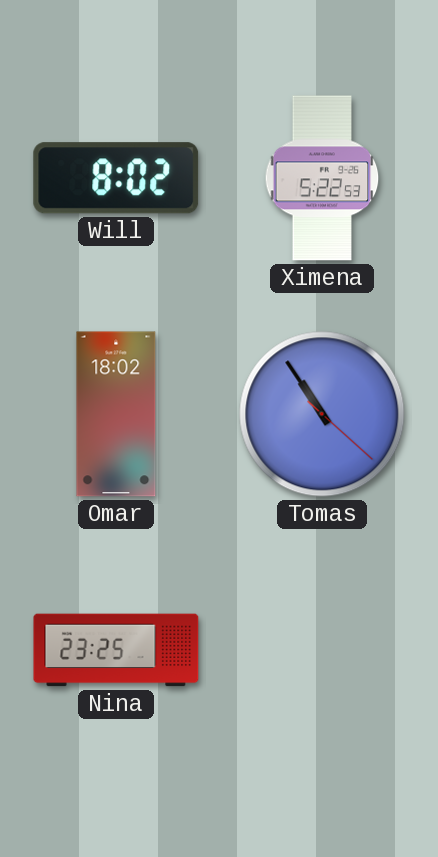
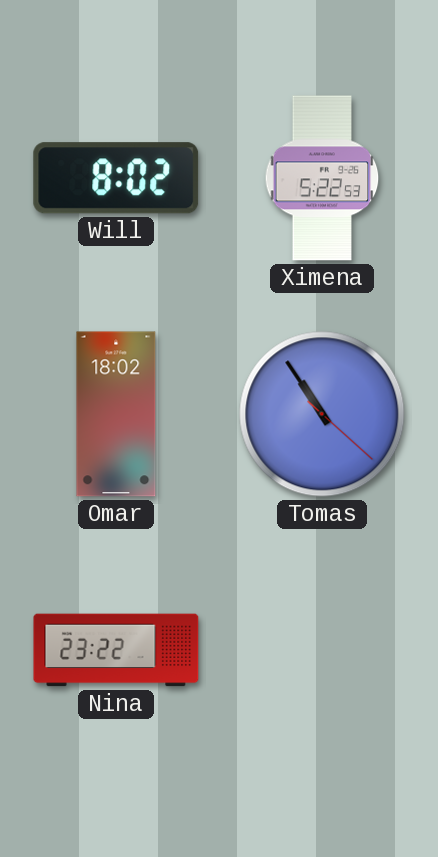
Nina: 23:25 -> 23:22 (116, 650)
